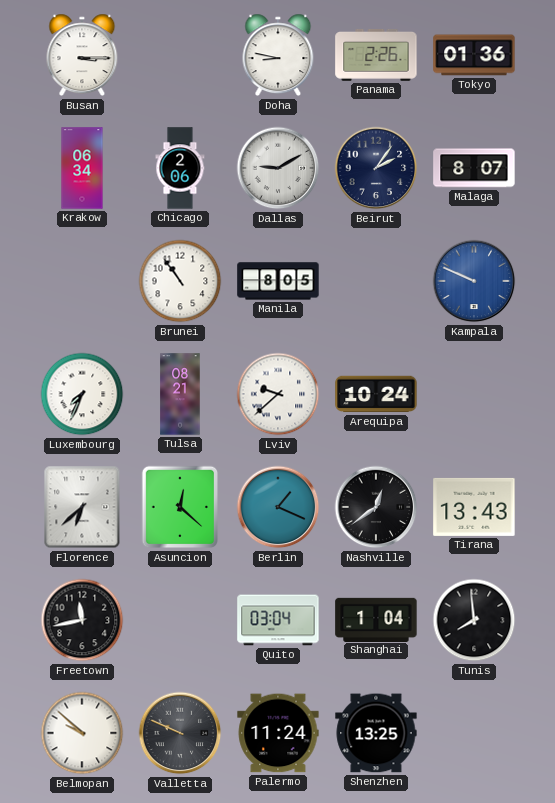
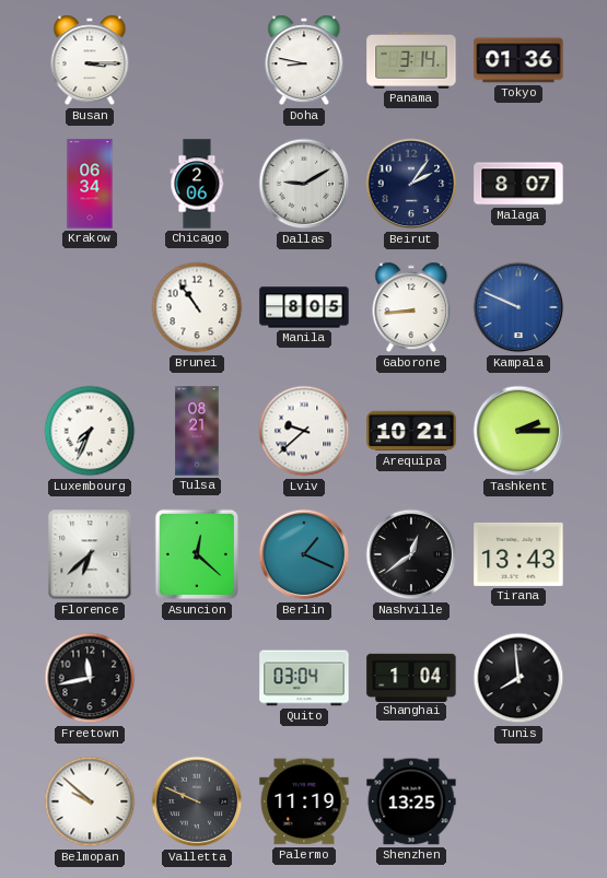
Panama: 2:26 -> 3:14 (411, 60)
Gaborone: none -> 8:44 (411, 307)
Arequipa: 10:24 -> 10:21 (411, 431)
Tashkent: none -> 2:15 (518, 431)
Palermo: 11:24 -> 11:19 (304, 801)
